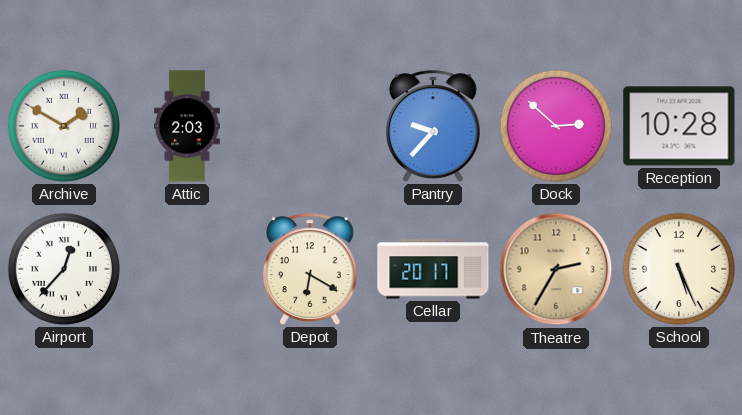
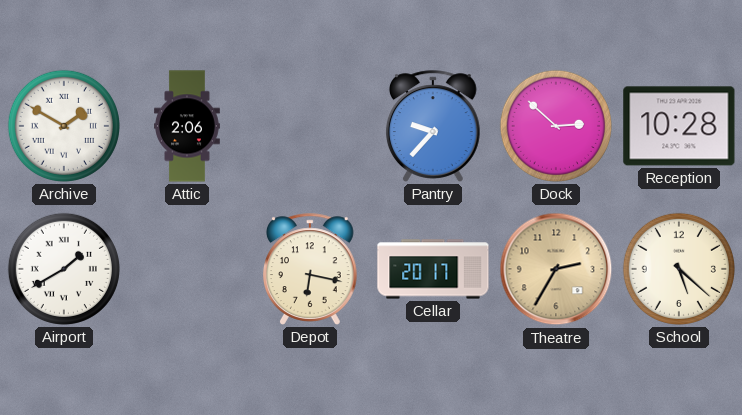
Attic: 2:03 -> 2:06 (188, 126)
Airport: 12:37 -> 1:40 (64, 269)
Depot: 6:20 -> 6:17 (310, 269)
School: 5:26 -> 5:22 (679, 269)
